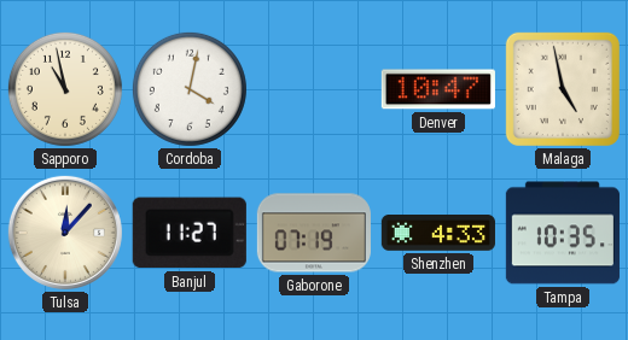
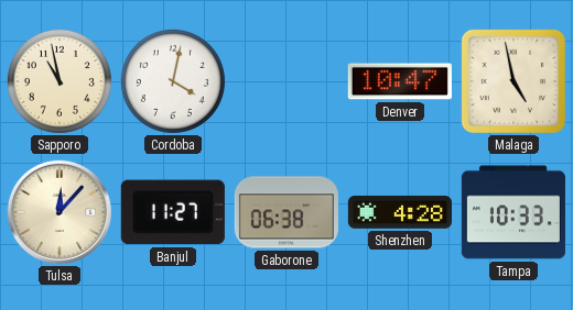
Gaborone: 07:19 -> 06:38 (286, 212)
Shenzhen: 4:33 -> 4:28 (400, 213)
Tampa: 10:35 -> 10:33 (513, 212)
